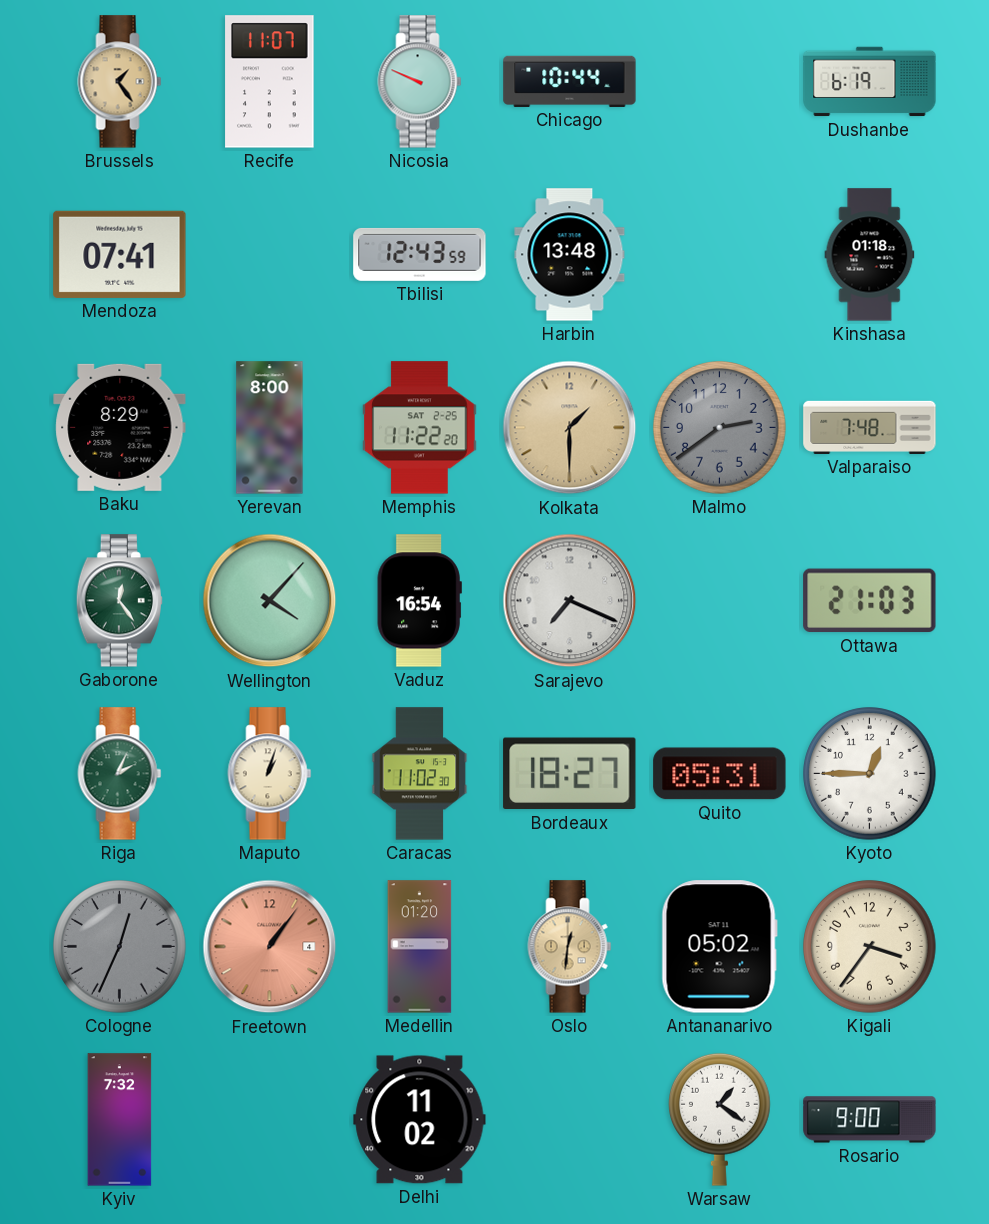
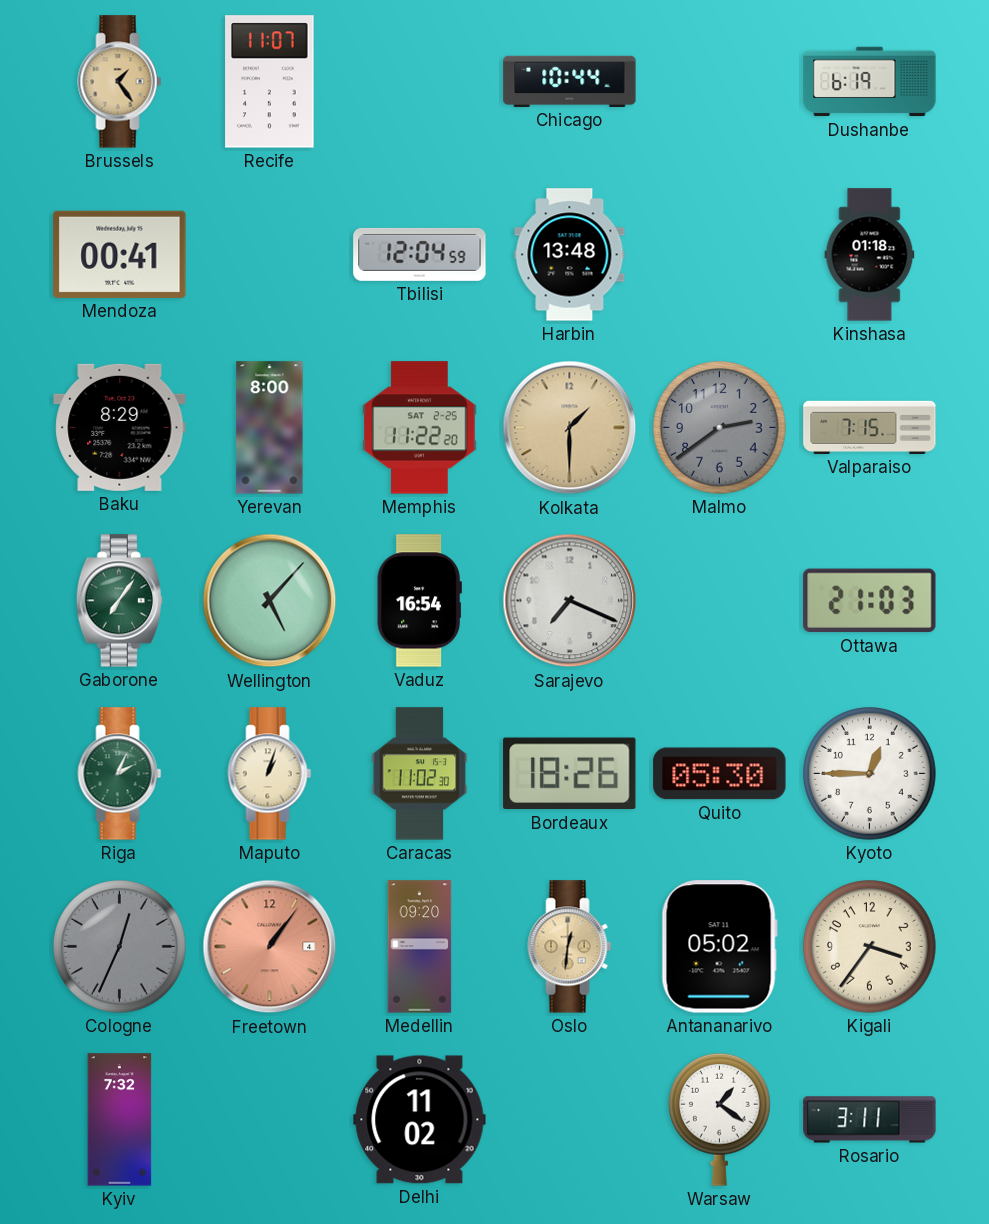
Nicosia: 9:49 -> none (420, 82)
Mendoza: 07:41 -> 00:41 (120, 254)
Tbilisi: 12:43 -> 12:04 (420, 254)
Valparaiso: 7:48 -> 7:15 (870, 427)
Gaborone: 12:24 -> 7:06 (119, 601)
Wellington: 4:07 -> 5:07 (270, 601)
Bordeaux: 18:27 -> 18:26 (570, 774)
Quito: 05:31 -> 05:30 (720, 774)
Medellin: 01:20 -> 09:20 (420, 947)
Rosario: 9:00 -> 3:11 (870, 1120)
